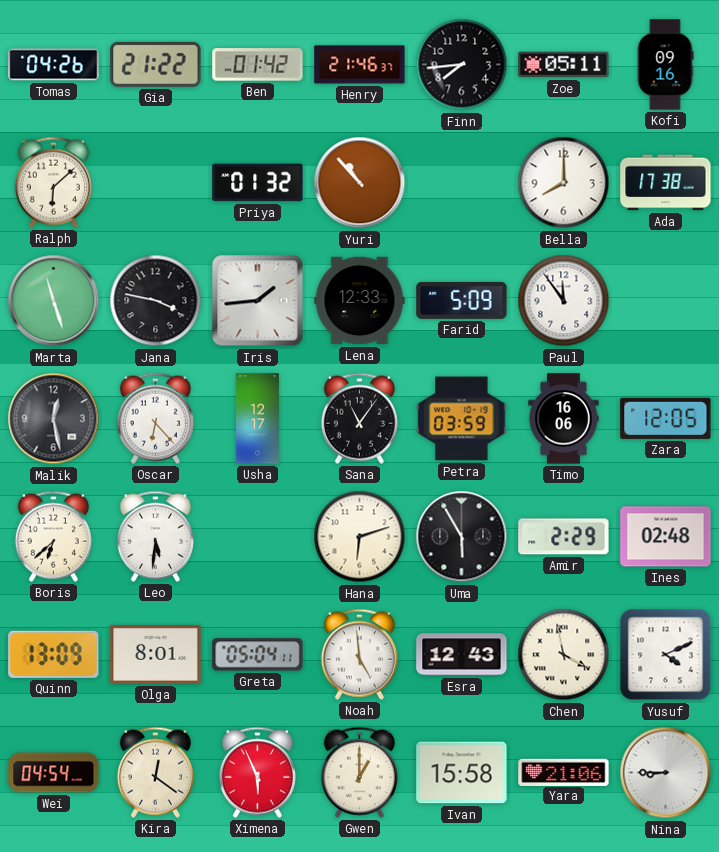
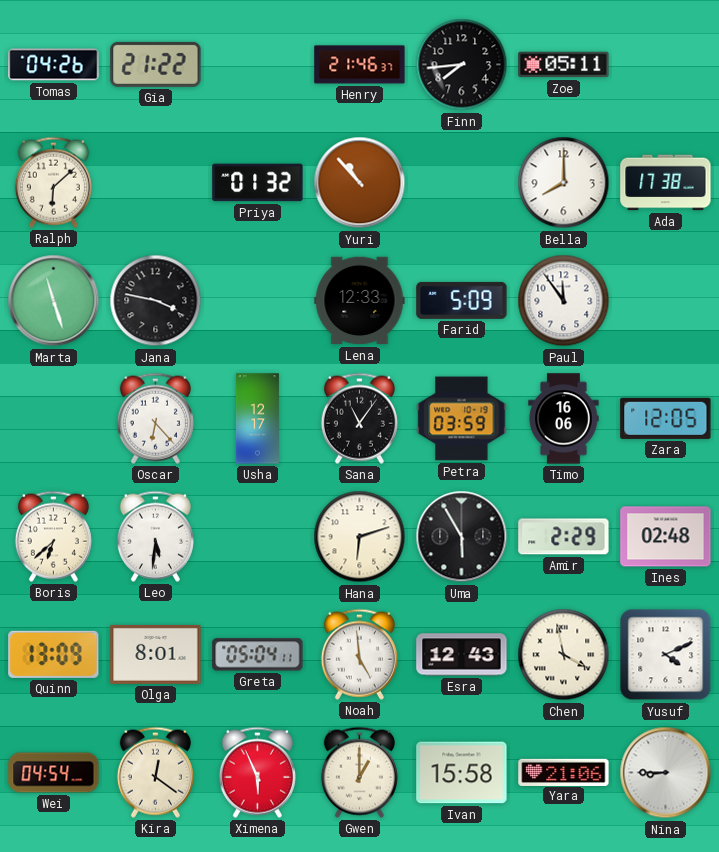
Ben: 01:42 -> none (258, 65)
Kofi: 09:16 -> none (665, 65)
Iris: 1:44 -> none (258, 301)
Malik: 12:28 -> none (54, 419)
